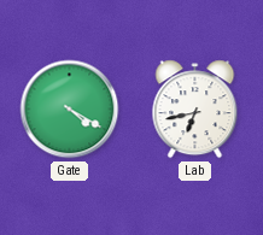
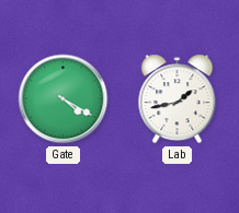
Lab: 6:43 -> 1:43 (178, 99)
